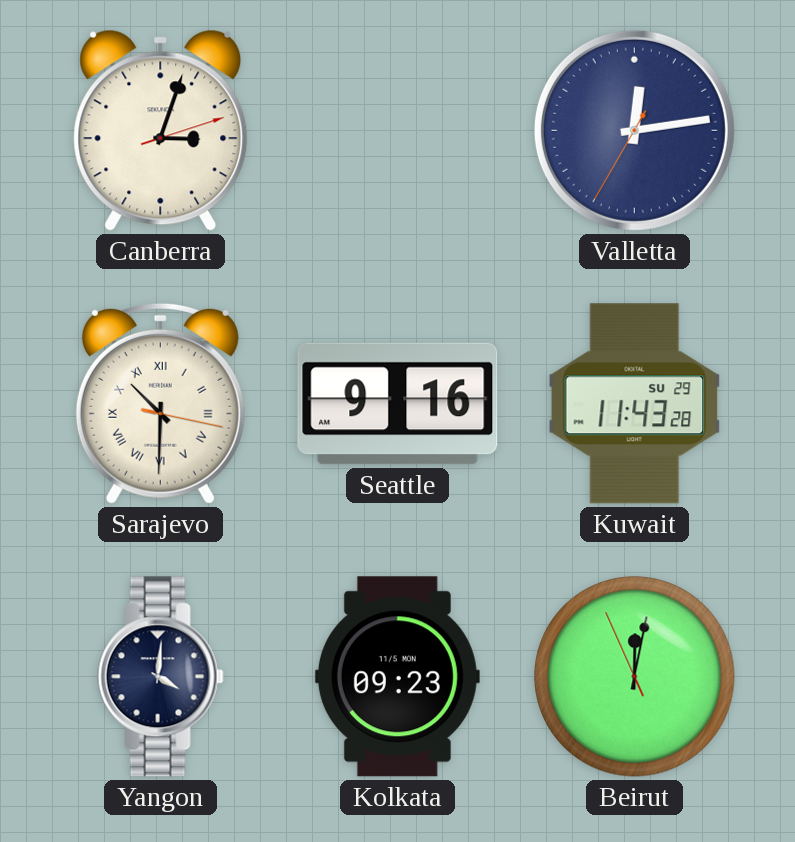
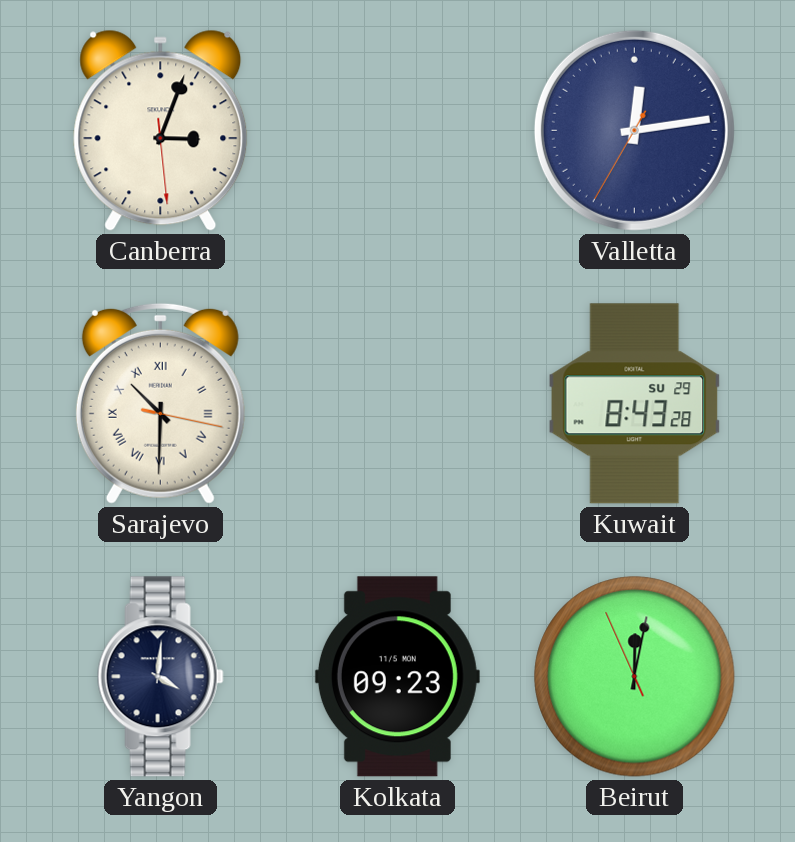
Canberra: 3:03:12 -> 3:03:29 (161, 130)
Seattle: 9:16 -> none (398, 404)
Kuwait: 11:43 -> 8:43 (635, 404)
